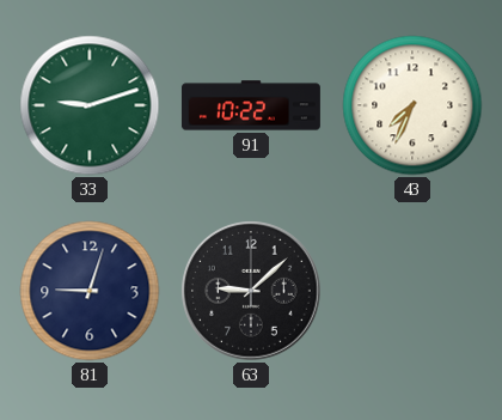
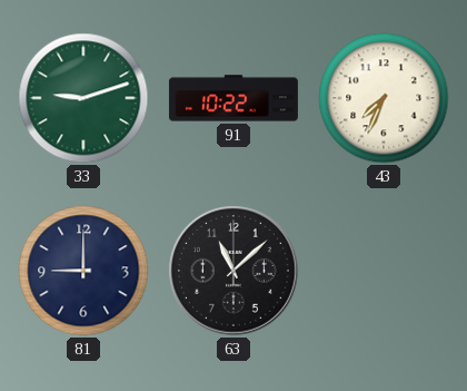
81: 9:03 -> 9:00 (83, 271)
63: 9:08 -> 11:08 (235, 272)
